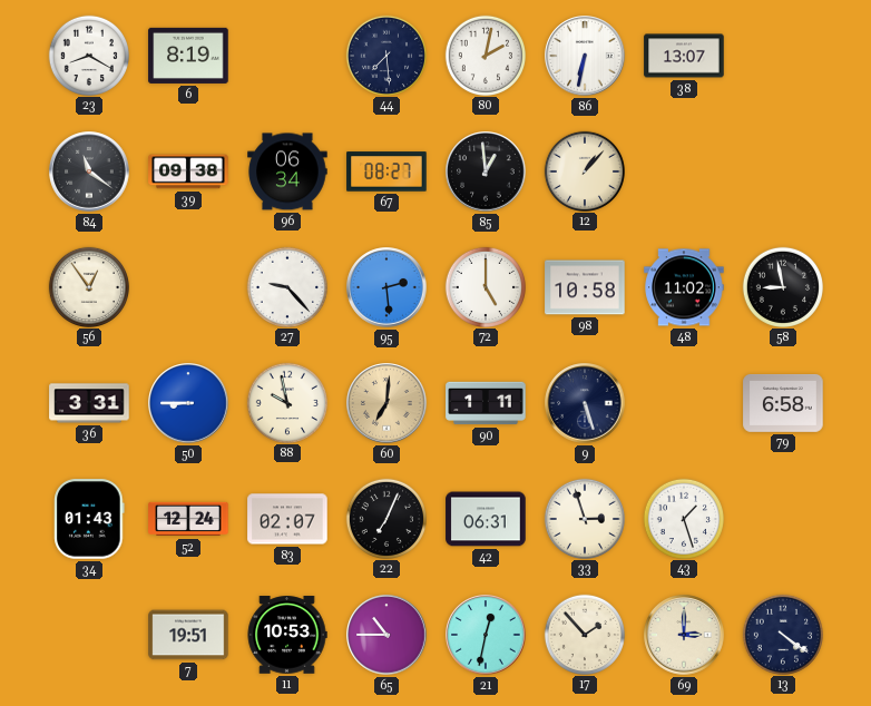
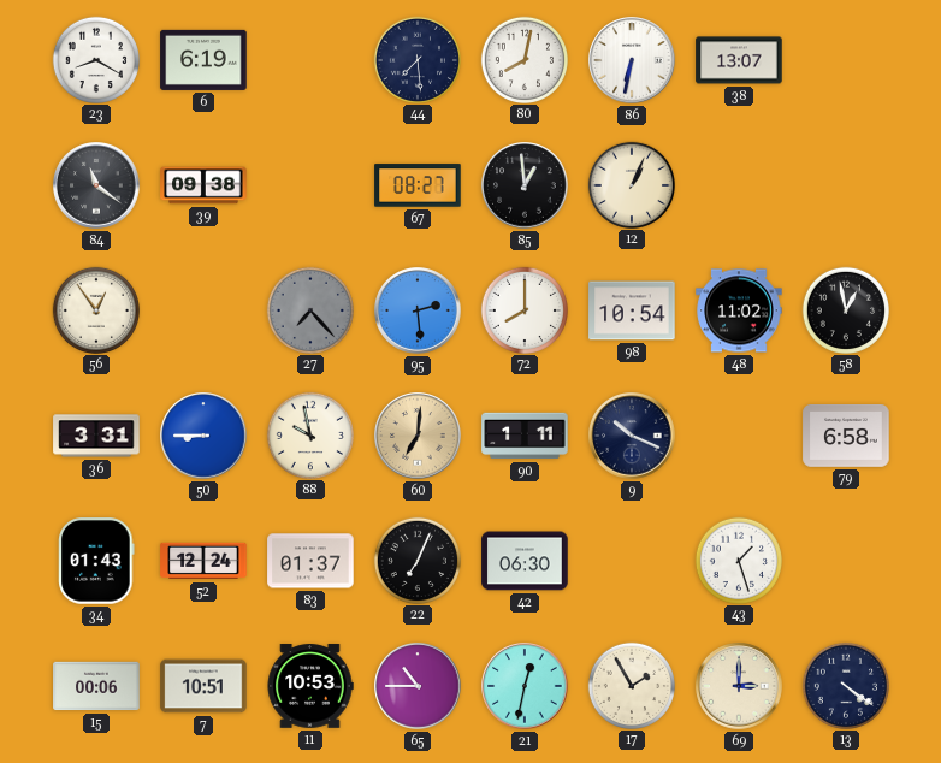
6: 8:19 -> 6:19 (203, 60)
80: 2:02 -> 8:02 (523, 59)
96: 06:34 -> none (287, 171)
12: 1:07 -> 1:04 (631, 184)
27: 9:23 -> 7:23 (309, 309)
27 dial: white -> grey (309, 309)
72: 5:00 -> 8:00 (523, 309)
98: 10:58 -> 10:54 (632, 310)
58: 8:58 -> 12:58 (845, 309)
9: 5:27 -> 10:19 (632, 436)
83: 02:07 -> 01:37 (310, 561)
42: 06:31 -> 06:30 (525, 561)
33: 2:57 -> none (584, 518)
15: none -> 00:06 (96, 686)
7: 19:51 -> 10:51 (203, 686)
17: 1:53 -> 1:55 (631, 685)
